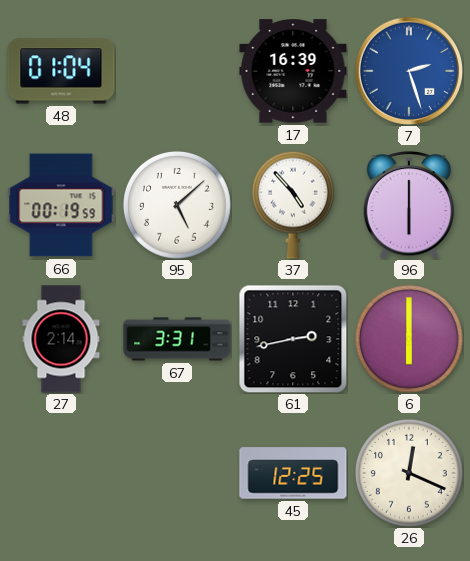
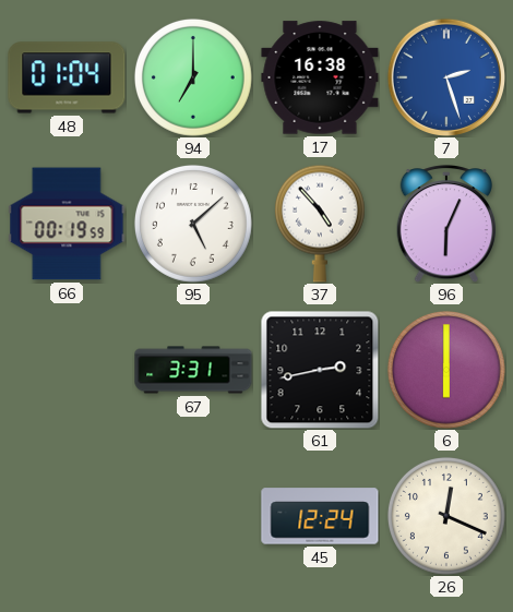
94: none -> 7:00 (193, 77)
17: 16:39 -> 16:38 (320, 77)
96: 6:00 -> 6:04 (446, 224)
27: 2:14 -> none (61, 339)
45: 12:25 -> 12:24 (320, 516)
